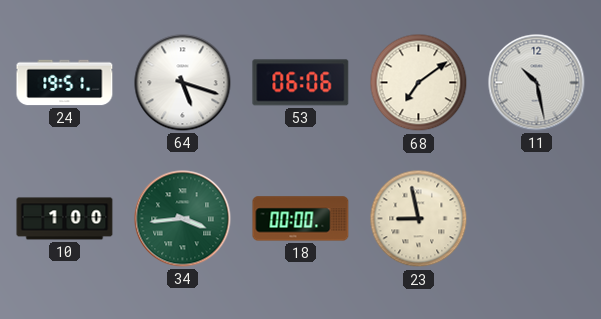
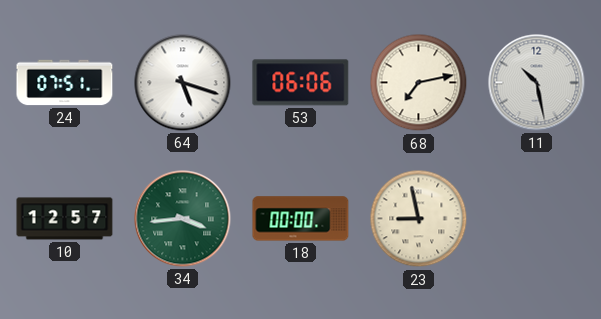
24: 19:51 -> 07:51 (65, 83)
68: 7:09 -> 7:13 (419, 83)
10: 1:00 -> 12:57 (65, 219)
